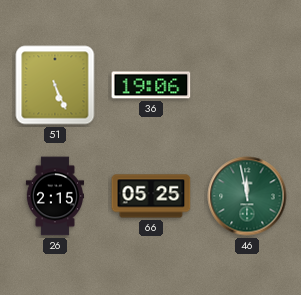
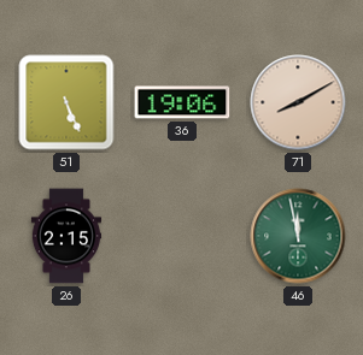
71: none -> 8:10 (298, 102)
66: 05:25 -> none (151, 196)
